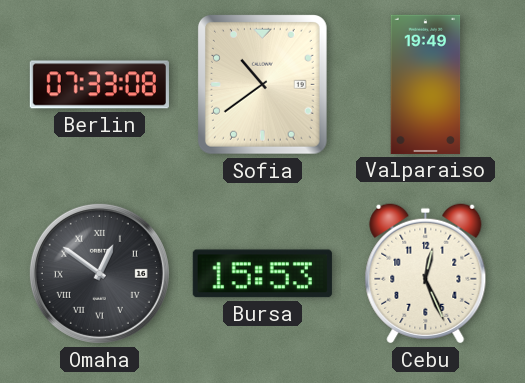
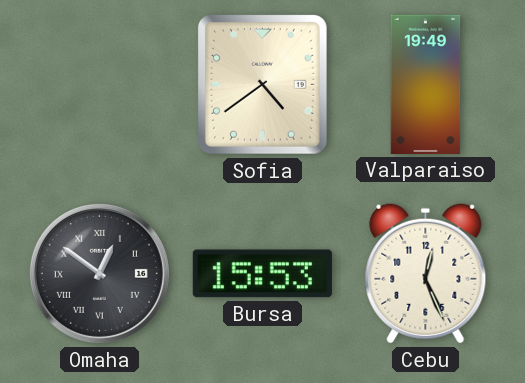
Berlin: 07:33 -> none (99, 85)
Sofia: 10:39 -> 4:39 (262, 84)
